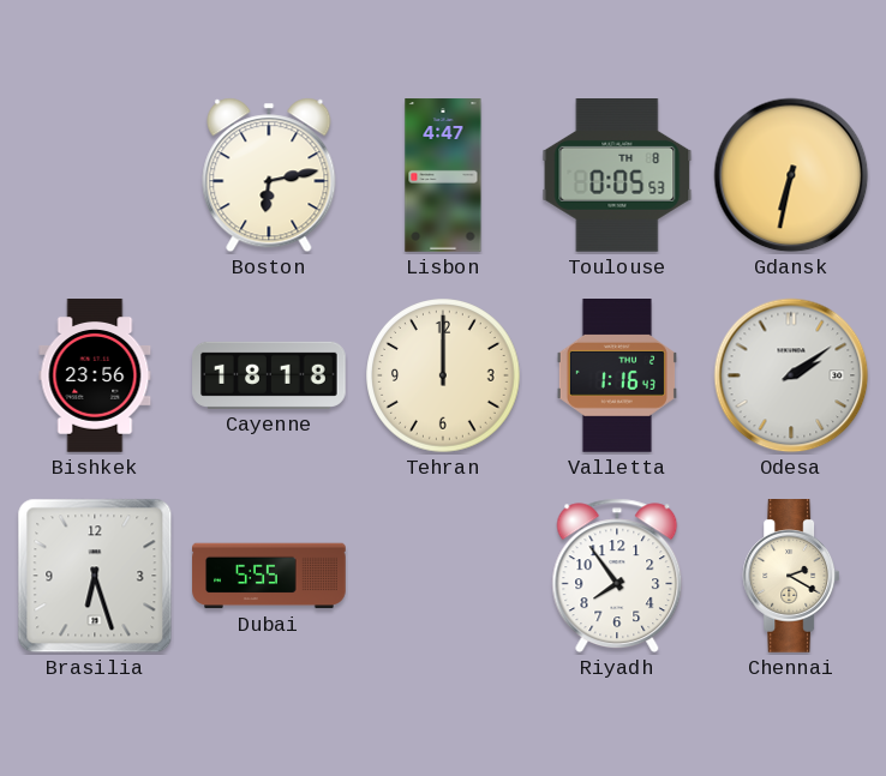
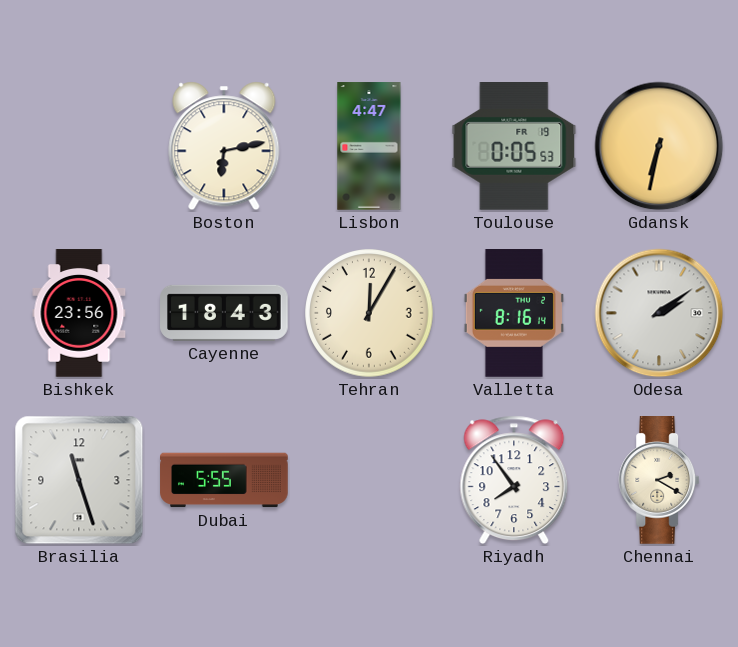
Toulouse date: TH 8 -> FR 19 (514, 147)
Cayenne: 18:18 -> 18:43 (224, 313)
Tehran: 12:00 -> 12:05 (369, 313)
Valletta: 1:16 -> 8:16 (514, 314)
Brasilia: 6:27 -> 11:27 (79, 480)
